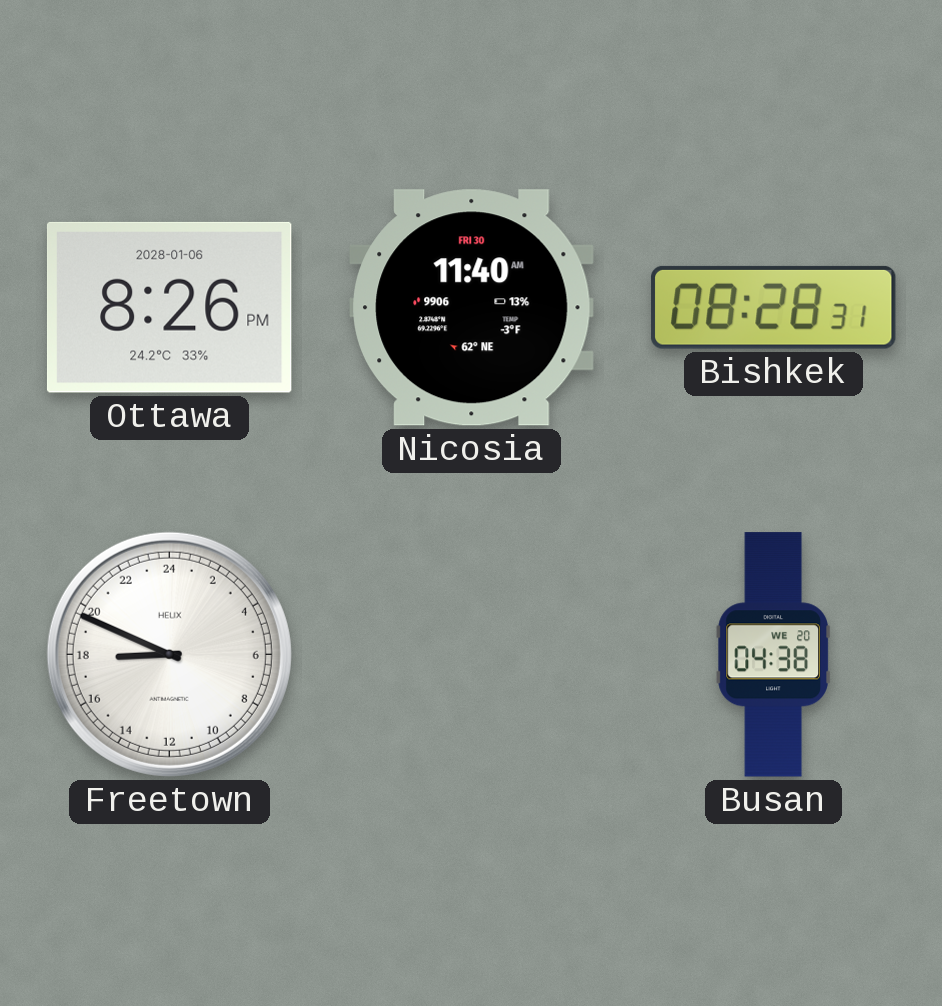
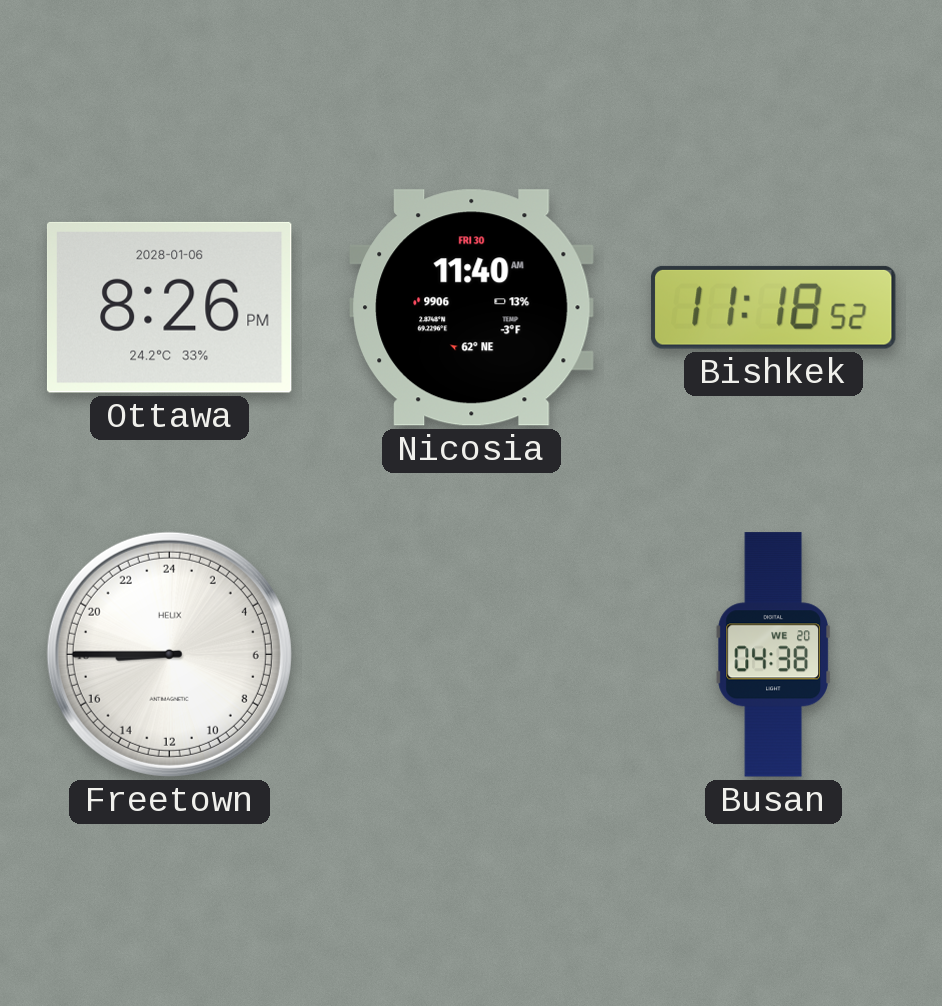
Bishkek: 08:28 -> 11:18 (774, 307)
Freetown: 17:49 -> 17:45 (169, 654)
